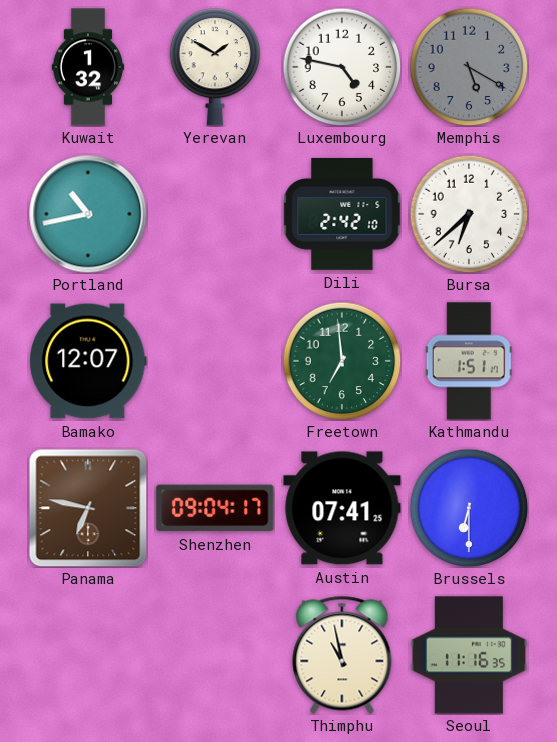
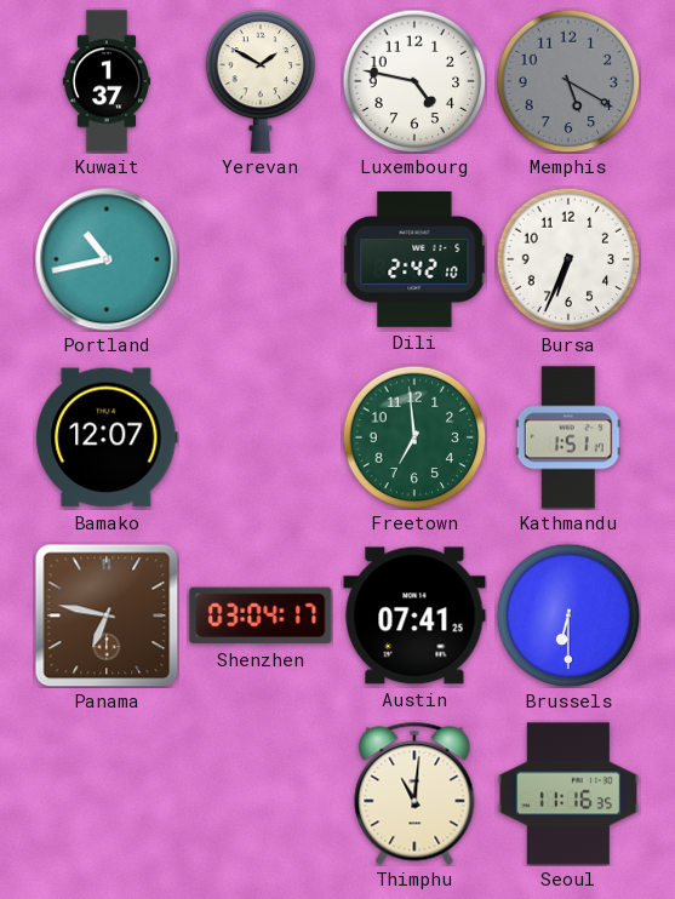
Kuwait: 1:32 -> 1:37 (107, 81)
Bursa: 6:38 -> 6:34 (568, 259)
Shenzhen: 09:04 -> 03:04 (261, 615)
Thimphu: 10:58 -> 11:01 (414, 794)
